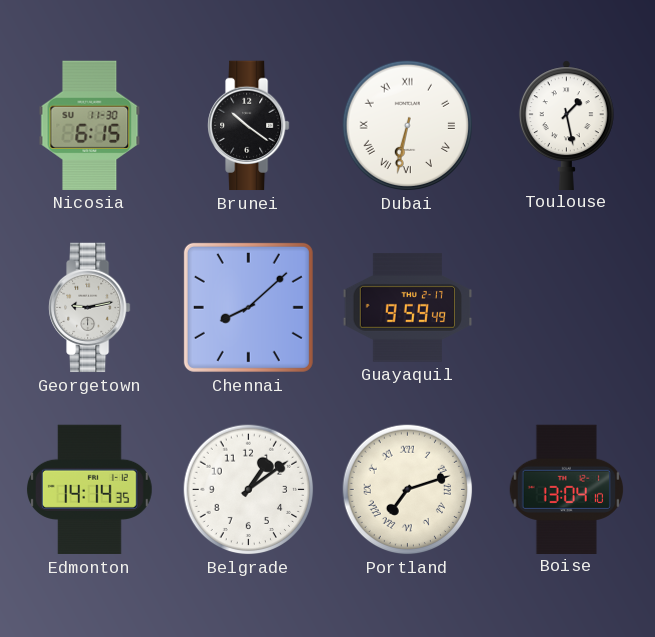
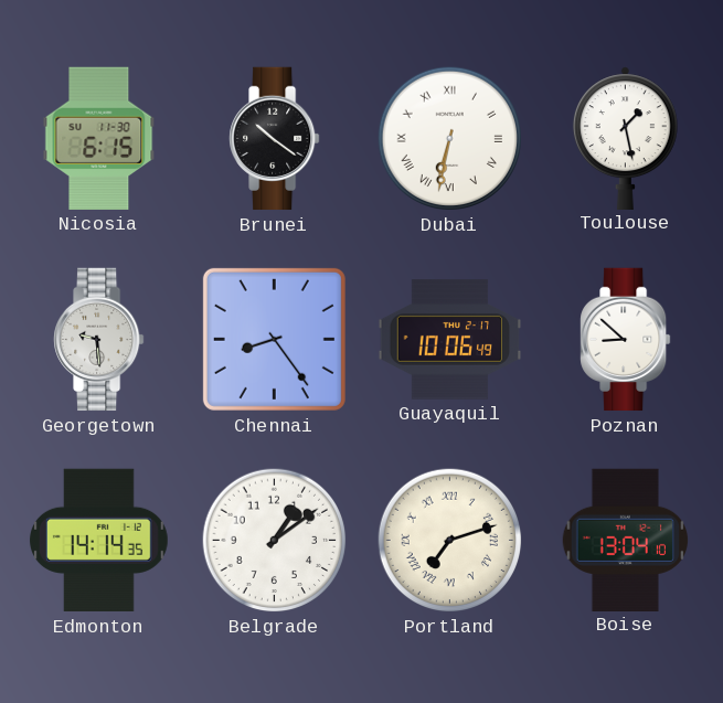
Georgetown: 9:13 -> 9:29 (99, 340)
Chennai: 8:08 -> 8:24 (274, 339)
Guayaquil: 9:59 -> 10:06 (450, 340)
Poznan: none -> 8:52 (626, 340)
